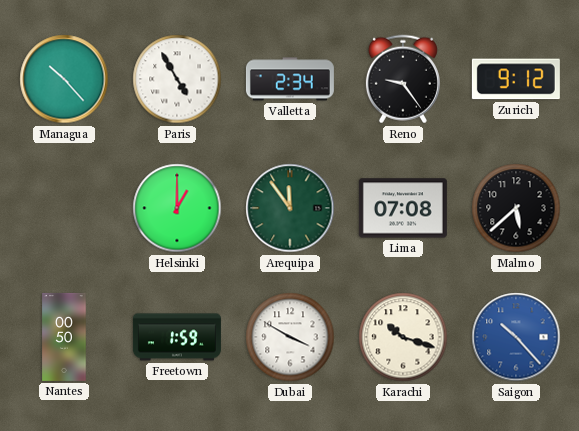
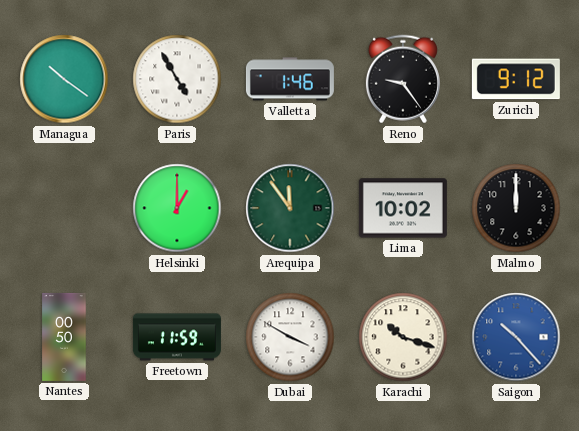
Managua: 10:23 -> 10:21 (64, 79)
Valletta: 2:34 -> 1:46 (290, 79)
Lima: 07:08 -> 10:02 (403, 208)
Malmo: 5:38 -> 12:00 (516, 208)
Freetown: 1:59 -> 11:59 (177, 337)
